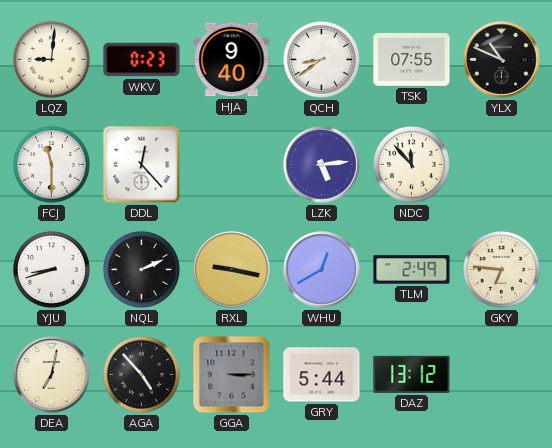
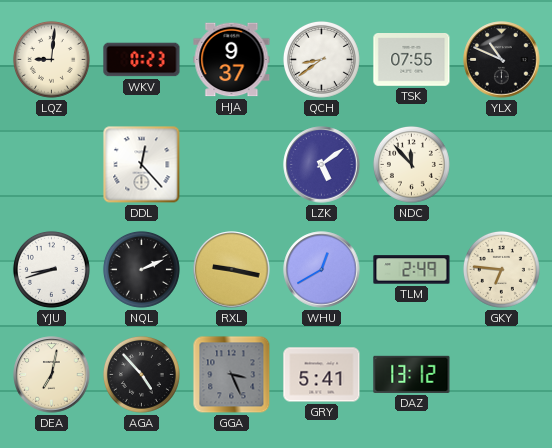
HJA: 9:40 -> 9:37 (232, 60)
FCJ: 11:30 -> none (51, 164)
LZK: 5:14 -> 5:09 (322, 165)
GGA: 3:15 -> 3:26 (232, 375)
GRY: 5:44 -> 5:41 (322, 375)
